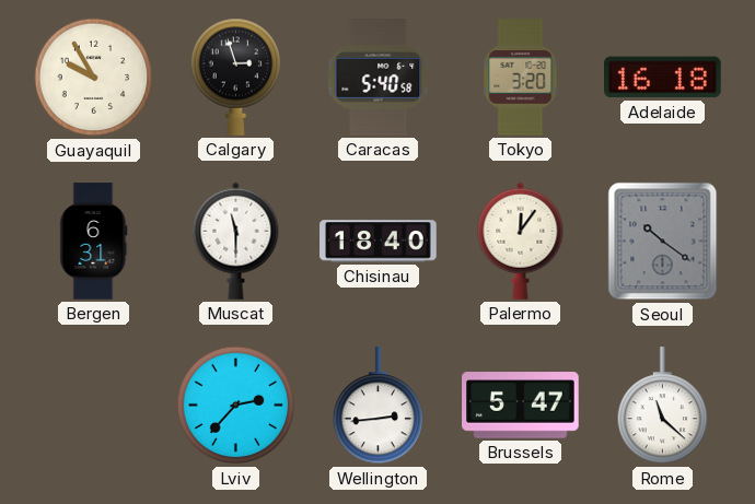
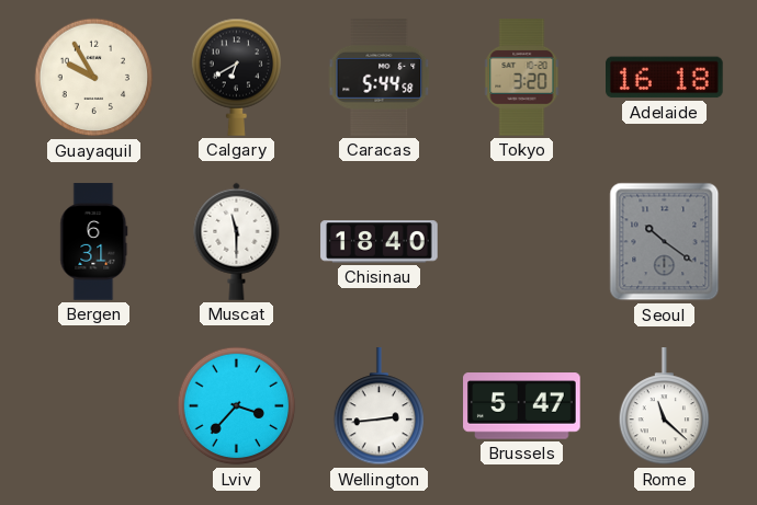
Calgary: 2:57 -> 6:40 (237, 77)
Caracas: 5:40 -> 5:44 (380, 78)
Palermo: 12:06 -> none (521, 241)
Lviv: 2:37 -> 3:37 (237, 406)
